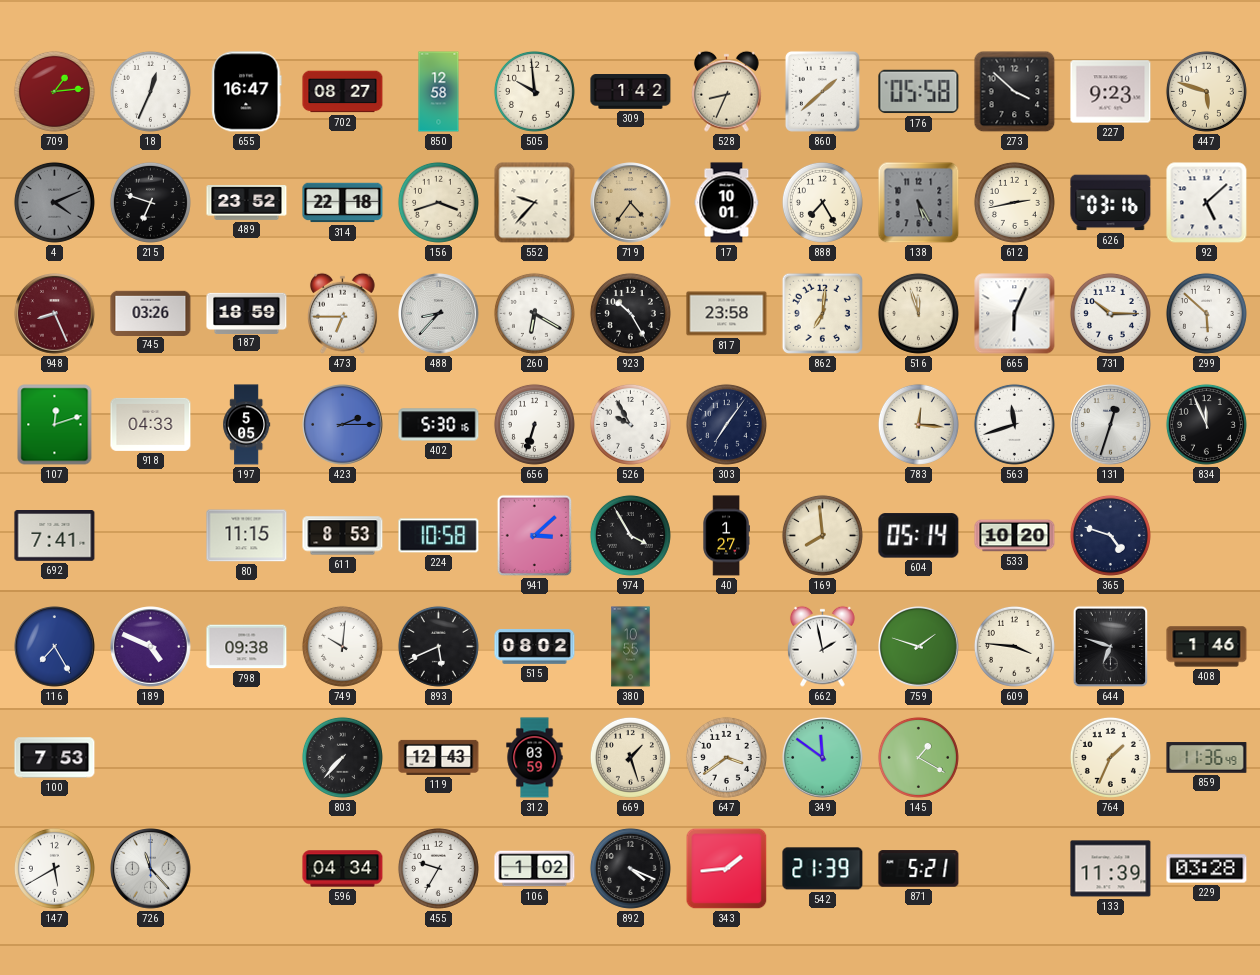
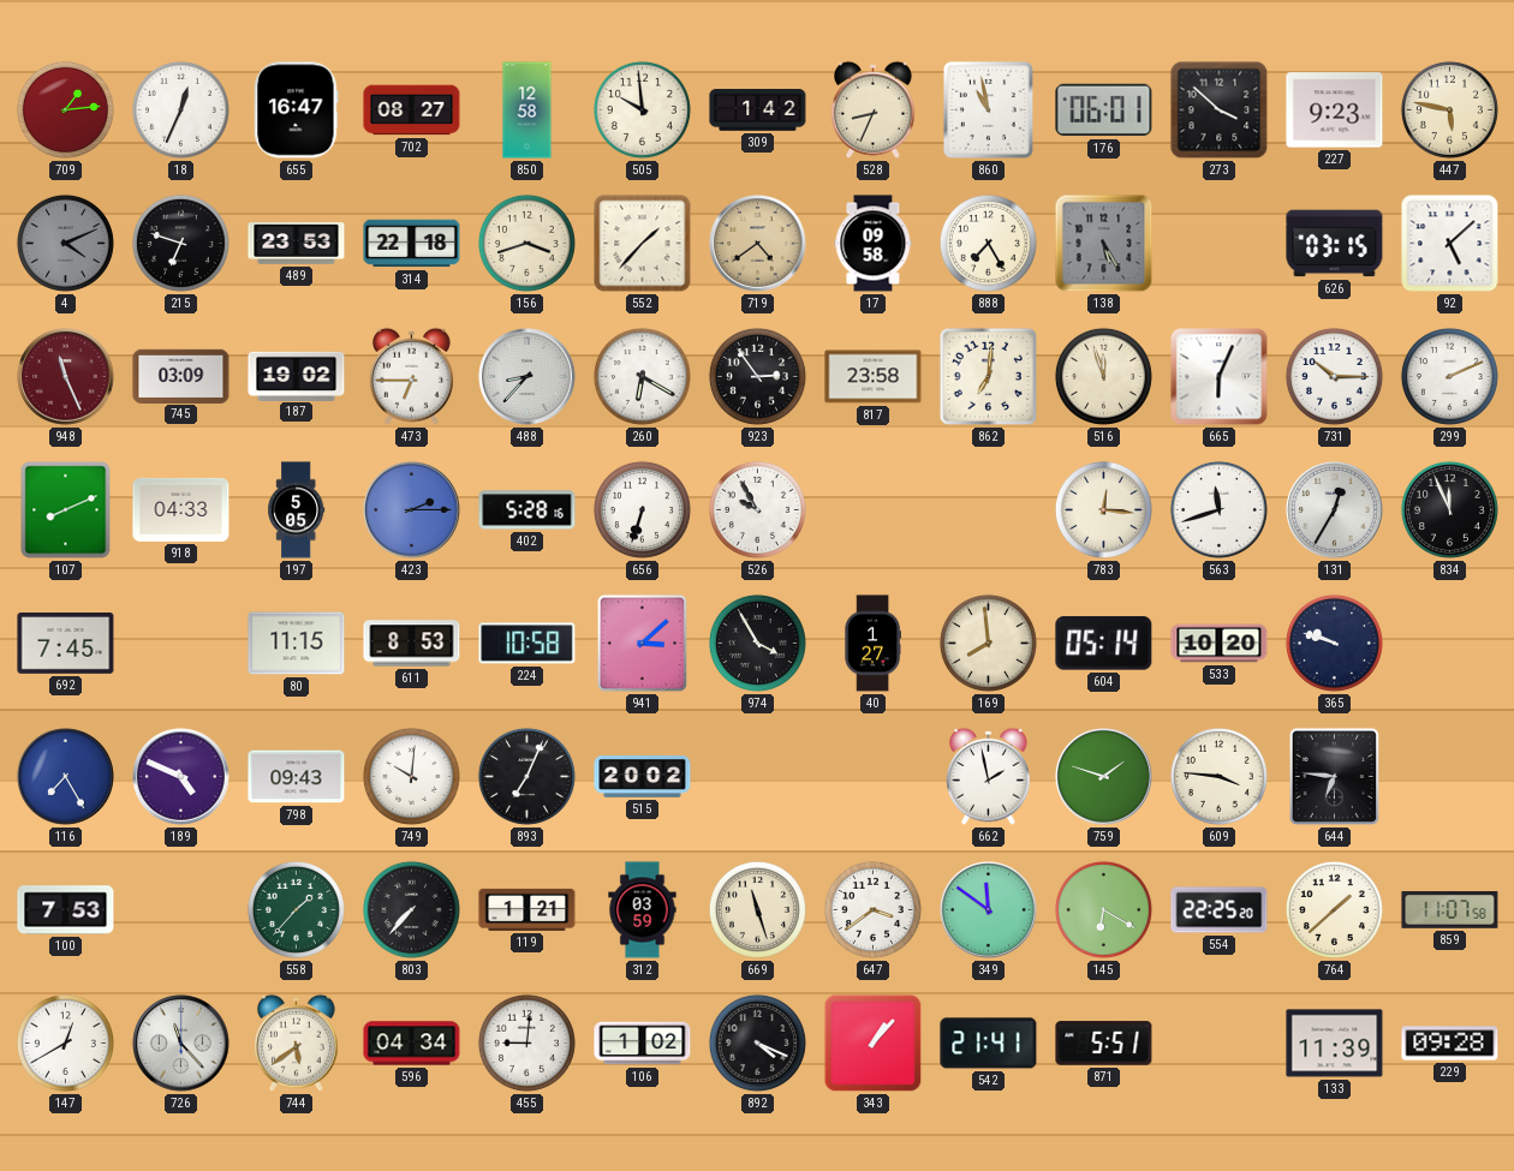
860: 1:38 -> 10:58 (988, 109)
176: 05:58 -> 06:01 (1104, 110)
447: 5:48 -> 5:47 (1449, 109)
489: 23:52 -> 23:53 (297, 244)
552: 9:37 -> 1:37 (643, 244)
719: 4:36 -> 4:39 (758, 244)
17: 10:01 -> 09:58 (874, 244)
612: 2:43 -> none (1014, 202)
626: 03:16 -> 03:15 (1335, 244)
948: 8:26 -> 11:26 (66, 377)
745: 03:26 -> 03:09 (181, 376)
187: 18:59 -> 19:02 (297, 376)
923: 10:25 -> 2:54 (757, 376)
299: 5:52 -> 2:11 (1449, 376)
107: 12:12 -> 8:11 (66, 510)
402: 5:30 -> 5:28 (527, 510)
303: 7:06 -> none (726, 424)
131: 12:33 -> 12:35 (1335, 510)
692: 7:41 -> 7:45 (66, 644)
365: 4:48 -> 9:48 (1334, 643)
798: 09:38 -> 09:43 (297, 777)
893: 5:41 -> 7:04 (526, 776)
515: 08:02 -> 20:02 (643, 777)
380: 10:55 -> none (631, 647)
644: 6:48 -> 6:46 (1335, 777)
408: 1:46 -> none (1207, 647)
558: none -> 1:37 (296, 909)
119: 12:43 -> 1:21 (527, 909)
669: 1:27 -> 11:27 (757, 909)
145: 1:20 -> 6:20 (1103, 909)
554: none -> 22:25 (1220, 910)
764: 1:34 -> 1:38 (1334, 909)
859: 11:36 -> 11:07 (1450, 910)
147: 5:40 -> 12:40 (65, 1042)
744: none -> 5:39 (297, 1042)
455: 9:35 -> 9:01 (526, 1042)
343: 1:44 -> 1:07 (874, 1044)
542: 21:39 -> 21:41 (989, 1044)
871: 5:21 -> 5:51 (1104, 1044)
229: 03:28 -> 09:28 (1450, 1044)
